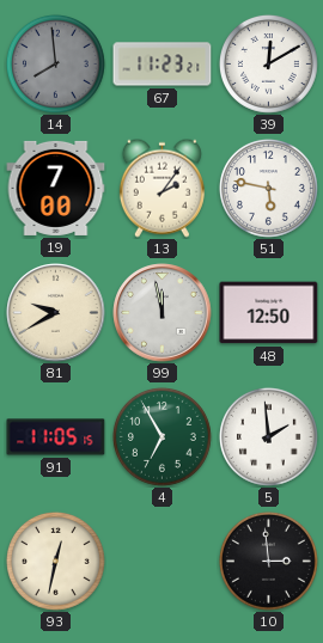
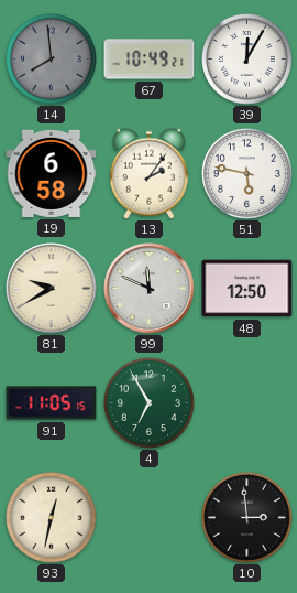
67: 11:23 -> 10:49 (150, 60)
39: 12:10 -> 12:05 (246, 58)
19: 7:00 -> 6:58 (52, 173)
99: 11:58 -> 11:49 (150, 289)
5: 1:59 -> none (268, 436)
